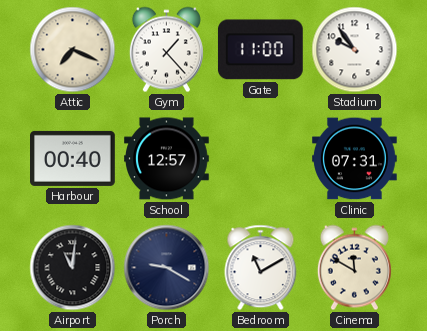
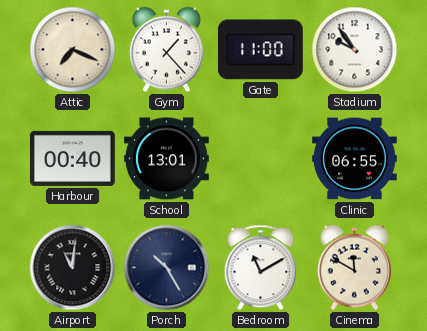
School: 12:57 -> 13:01 (167, 159)
Clinic: 07:31 -> 06:55 (355, 159)
Porch: 9:20 -> 10:25 (167, 268)
